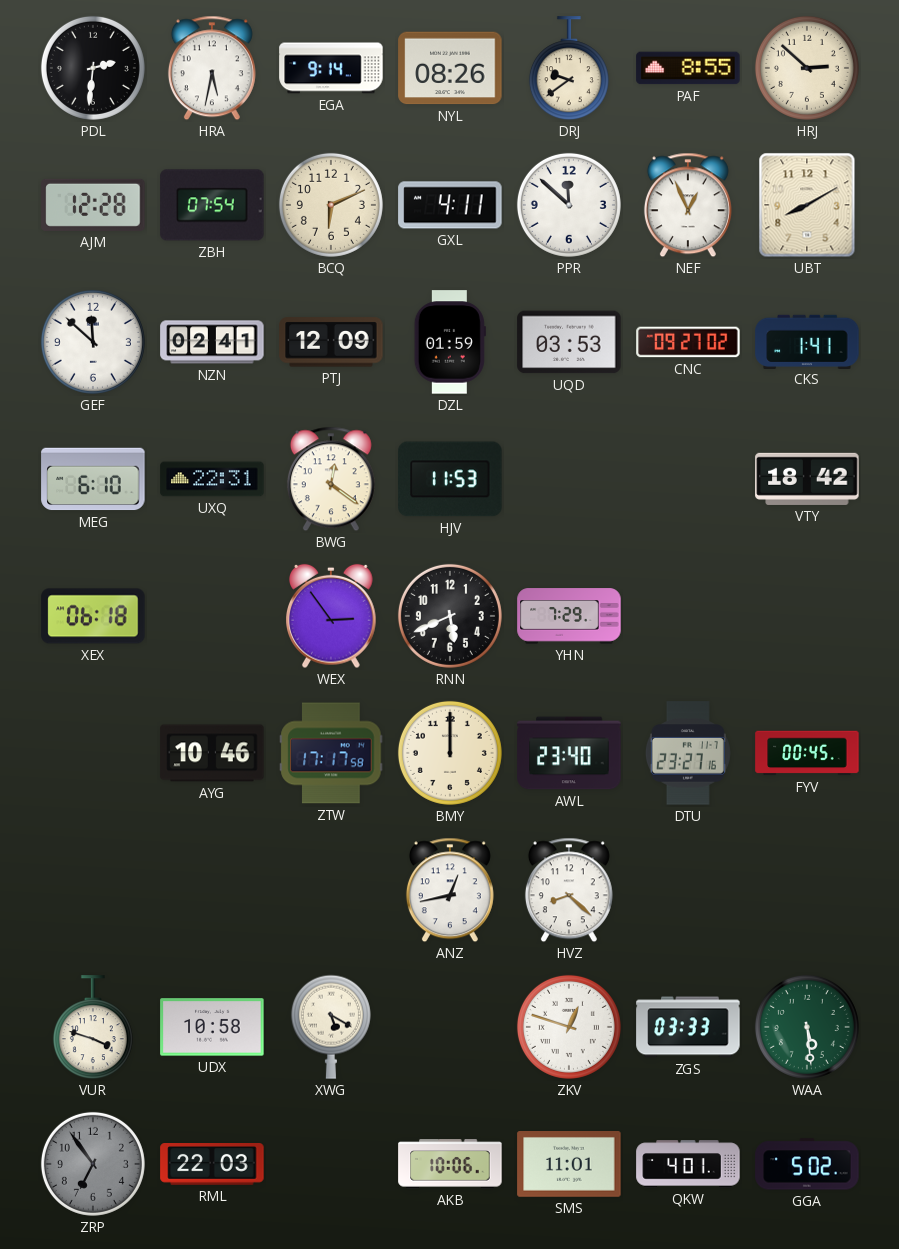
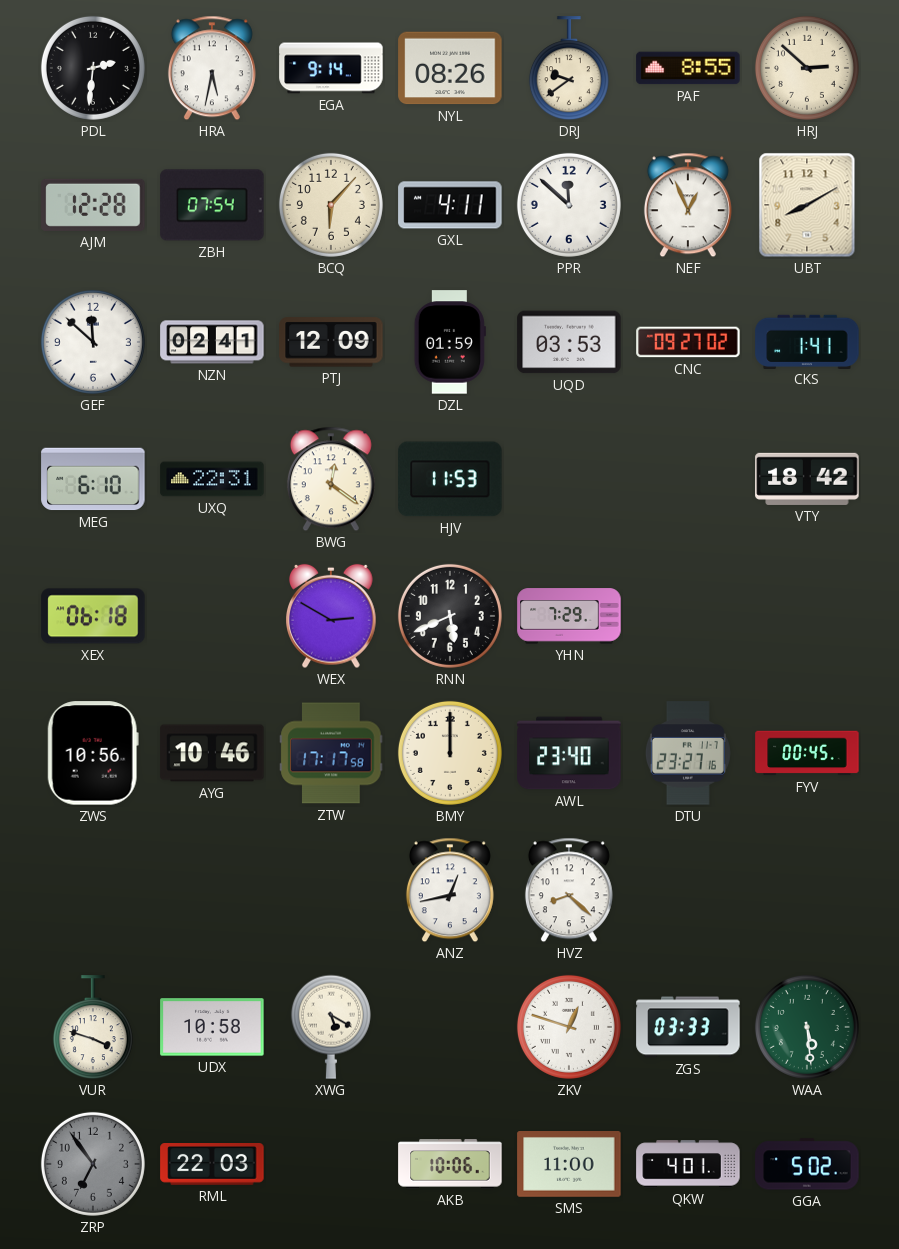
BCQ: 6:11 -> 6:07 (331, 205)
WEX: 2:54 -> 2:50 (332, 616)
ZWS: none -> 10:56 (93, 753)
SMS: 11:01 -> 11:00 (569, 1165)
